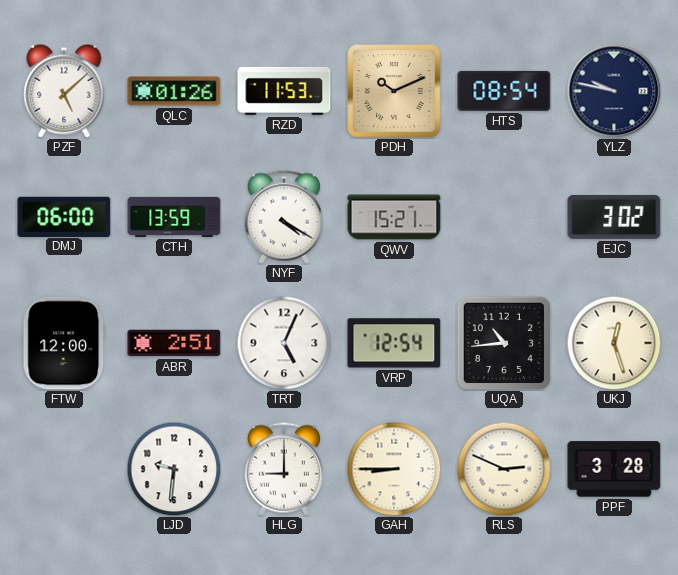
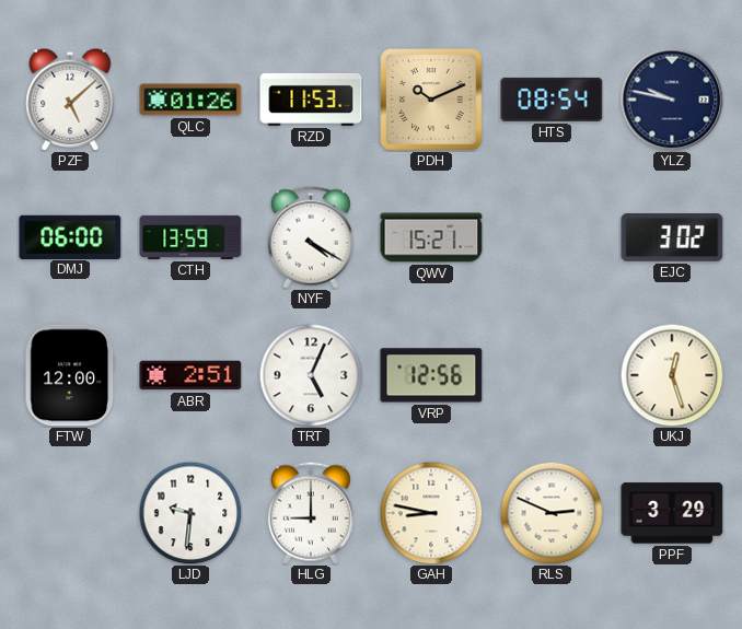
VRP: 12:54 -> 12:56 (431, 375)
UQA: 10:44 -> none (504, 343)
GAH: 8:45 -> 8:47 (431, 513)
PPF: 3:28 -> 3:29 (672, 513)
